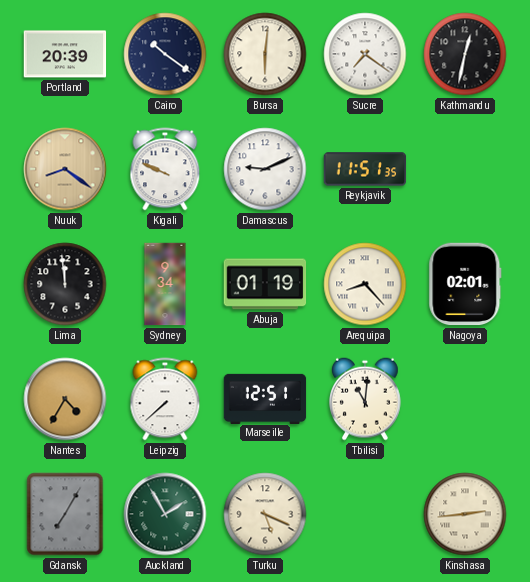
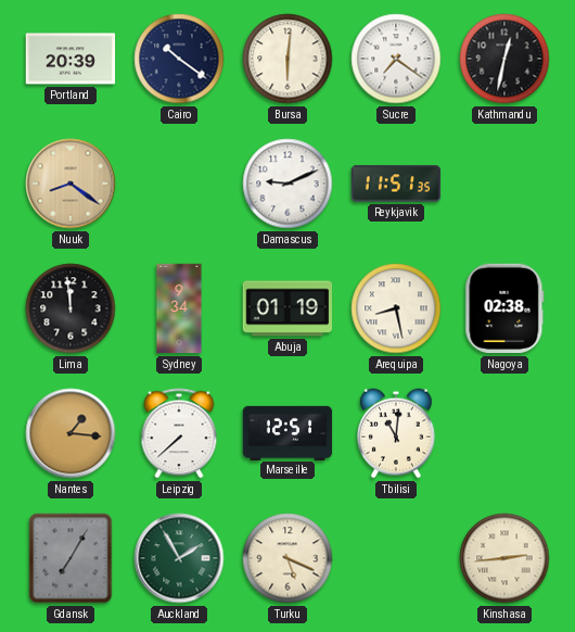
Kigali: 9:49 -> none (165, 169)
Arequipa: 8:23 -> 8:28 (396, 308)
Nagoya: 02:01 -> 02:38 (504, 308)
Nantes: 4:35 -> 1:16 (71, 433)
